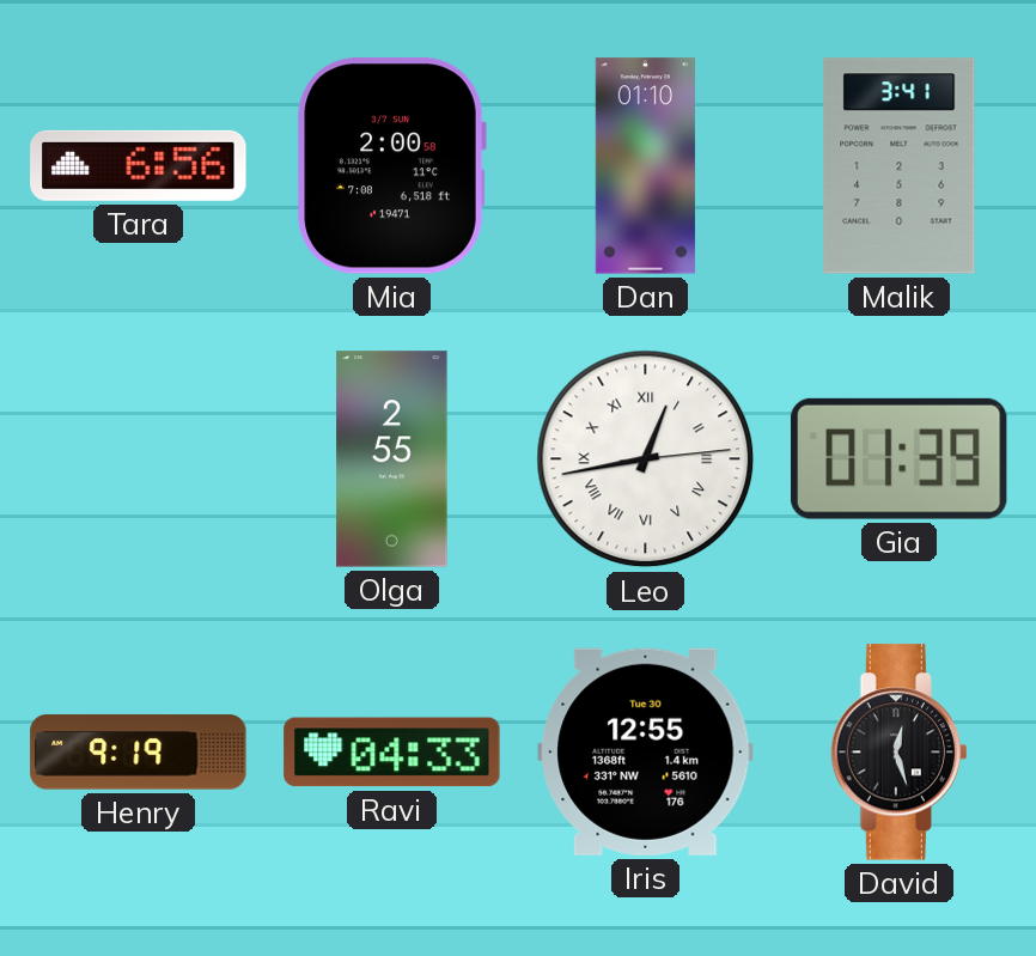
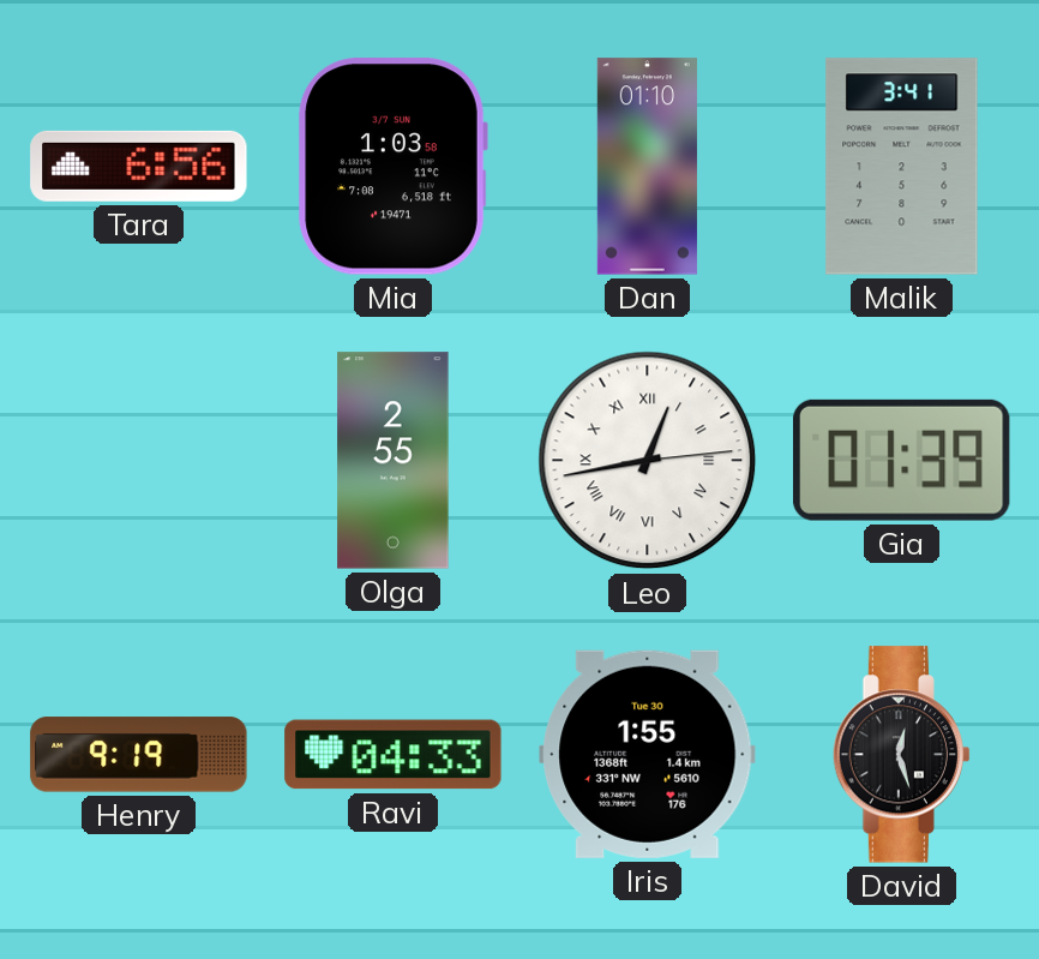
Mia: 2:00 -> 1:03 (392, 167)
Iris: 12:55 -> 1:55 (648, 754)
